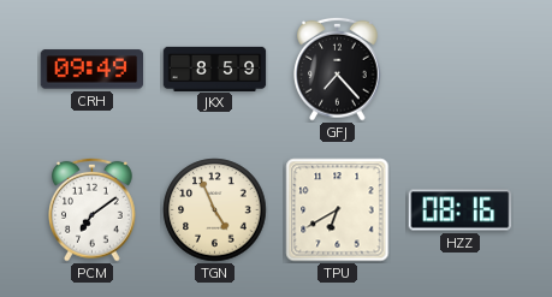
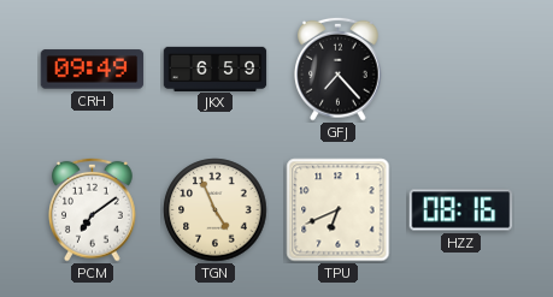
JKX: 8:59 -> 6:59 (216, 69)
TPU: 6:40 -> 6:41 (339, 210)
